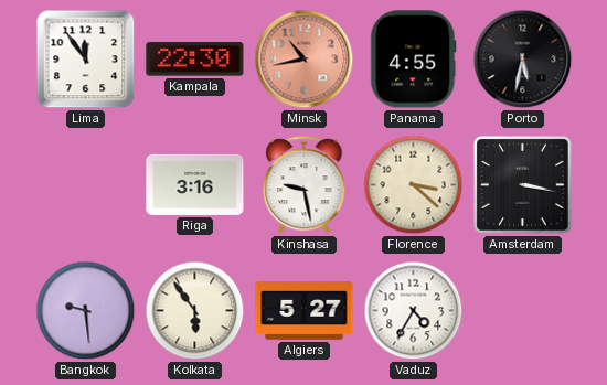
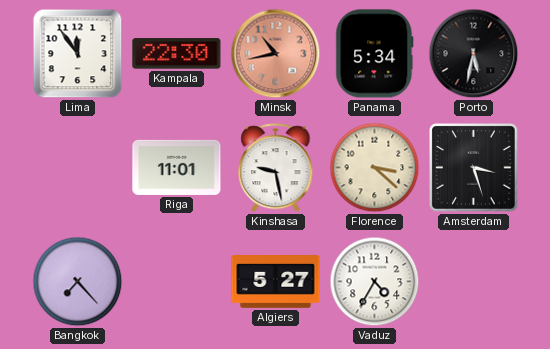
Panama: 4:55 -> 5:34 (375, 54)
Riga: 3:16 -> 11:01 (177, 167)
Amsterdam: 3:17 -> 3:27 (474, 168)
Bangkok: 9:29 -> 7:23 (78, 282)
Kolkata: 5:54 -> none (195, 311)
